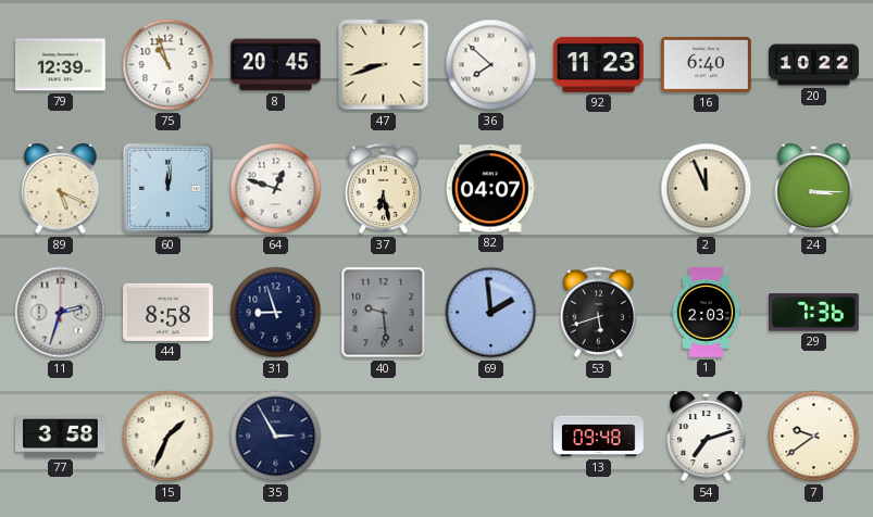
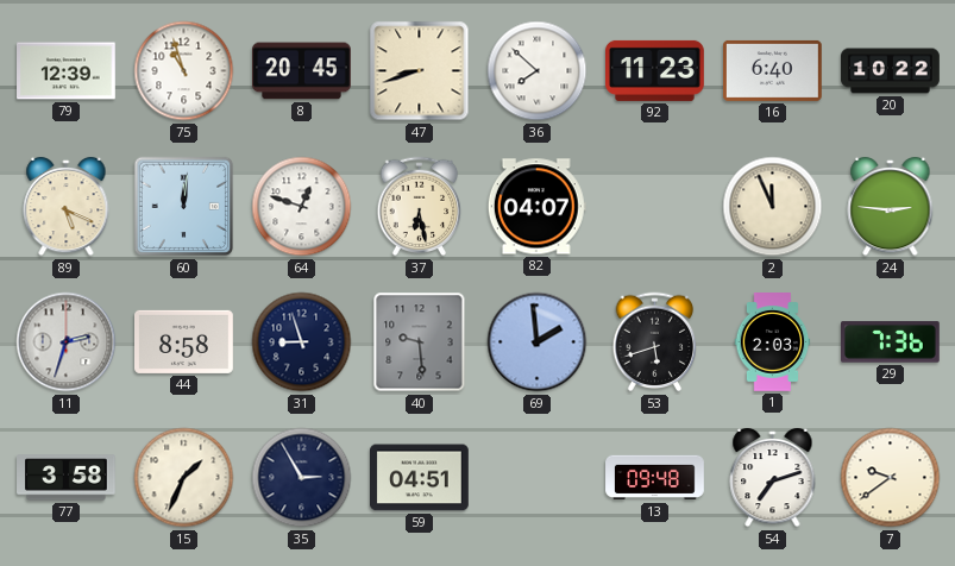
24: 3:15 -> 2:46 (891, 207)
59: none -> 04:51 (420, 478)
